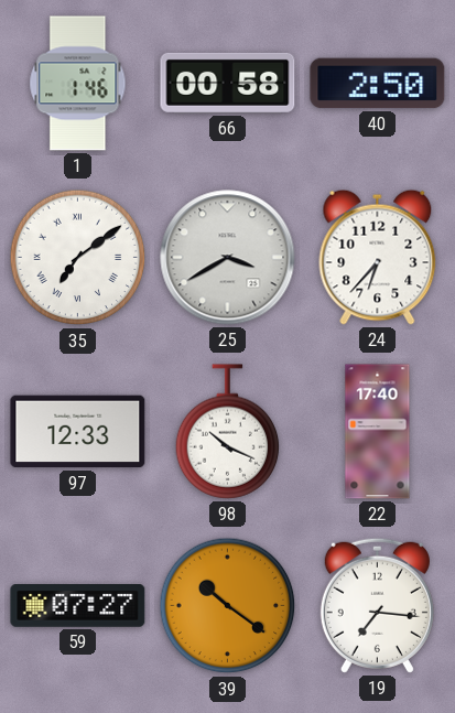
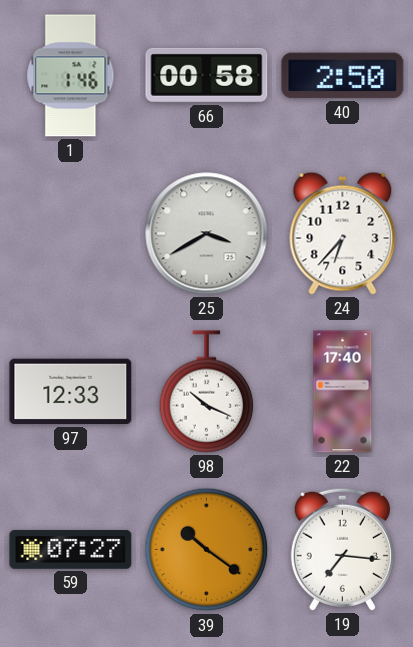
35: 7:09 -> none (78, 258)
